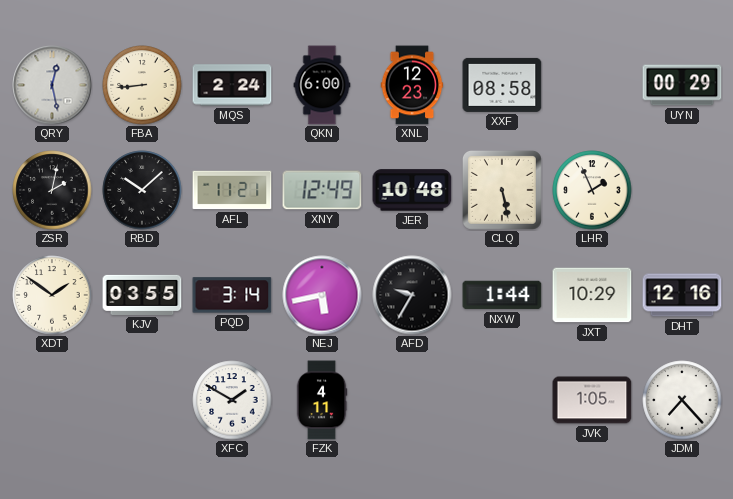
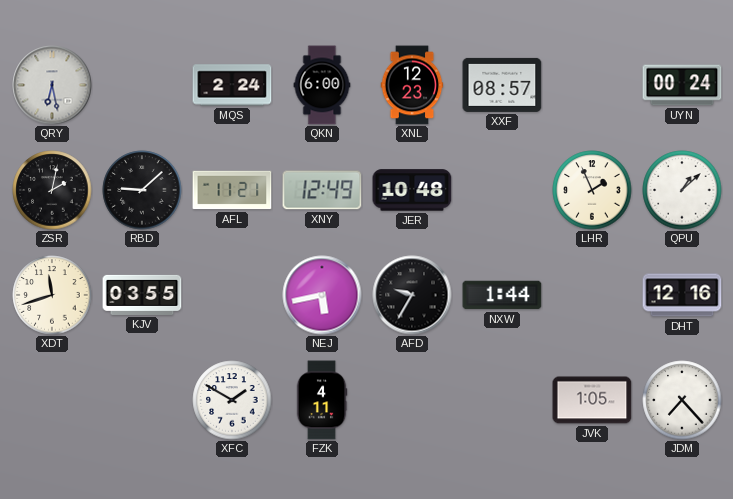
QRY: 12:28 -> 6:28 (52, 85)
FBA: 8:44 -> none (142, 85)
XXF: 08:58 -> 08:57 (502, 85)
UYN: 00:29 -> 00:24 (682, 85)
RBD: 10:08 -> 9:08 (142, 190)
CLQ: 5:28 -> none (502, 190)
QPU: none -> 1:08 (682, 190)
XDT: 1:51 -> 11:42 (52, 295)
PQD: 3:14 -> none (232, 295)
JXT: 10:29 -> none (592, 295)
